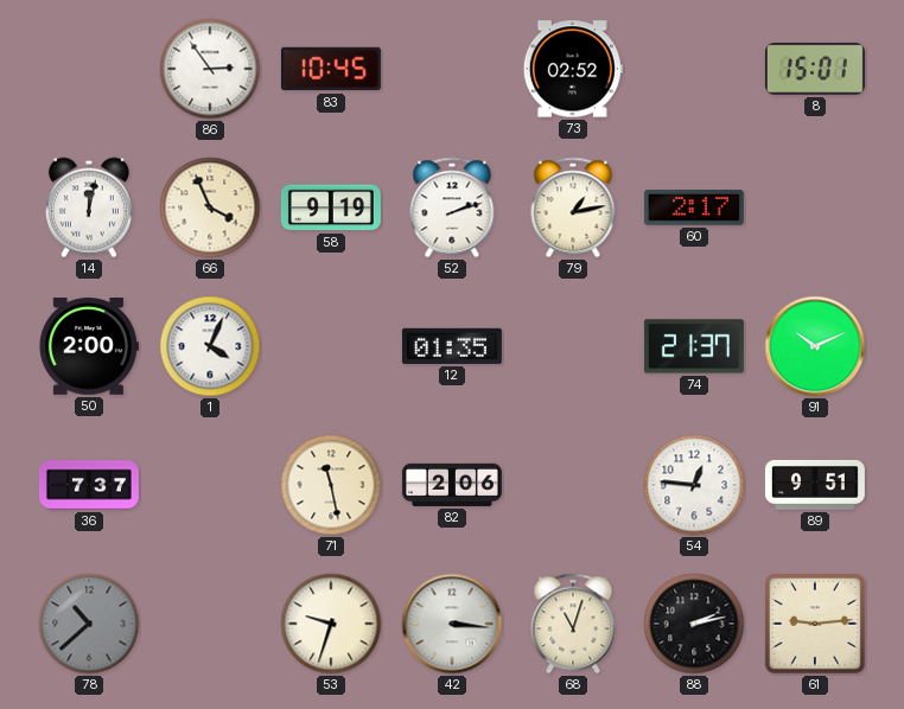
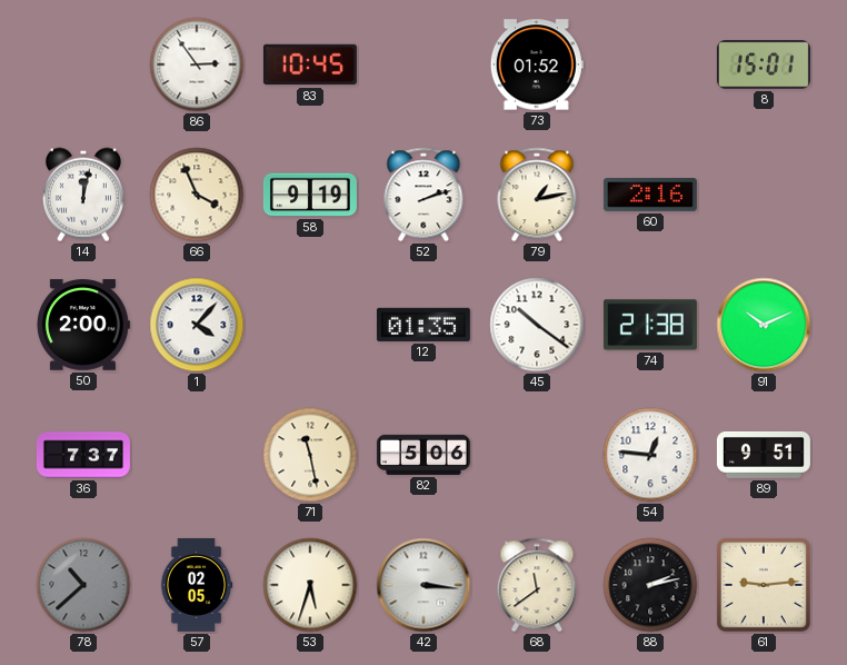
73: 02:52 -> 01:52 (537, 64)
60: 2:17 -> 2:16 (650, 196)
1: 4:04 -> 4:07 (197, 325)
45: none -> 10:21 (537, 325)
74: 21:37 -> 21:38 (650, 325)
82: 2:06 -> 5:06 (423, 455)
57: none -> 02:05 (197, 585)
53: 9:33 -> 5:33 (310, 585)
68: 11:03 -> 11:39 (537, 585)
